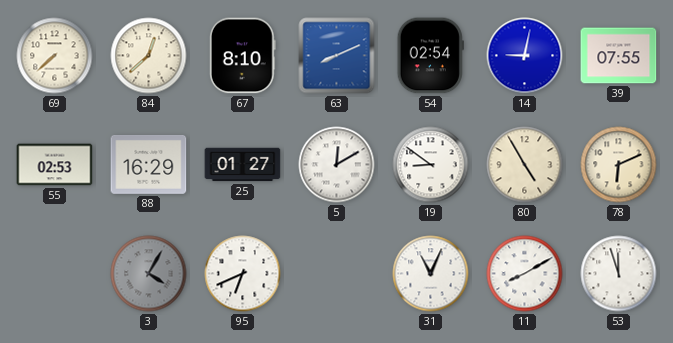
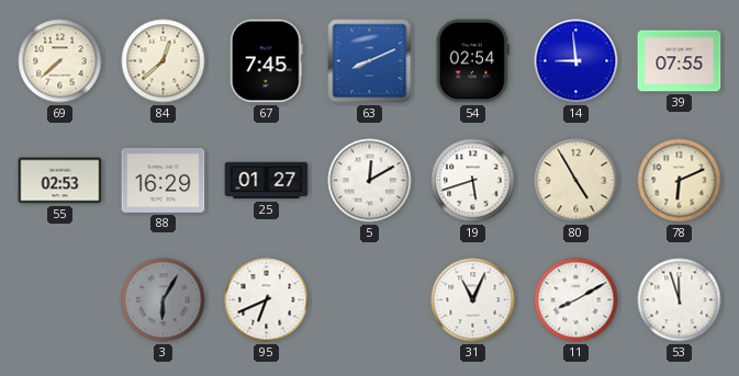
67: 8:10 -> 7:45 (266, 61)
14: 9:02 -> 8:59 (576, 61)
19: 8:51 -> 5:42 (473, 181)
3: 4:05 -> 6:05 (164, 300)
